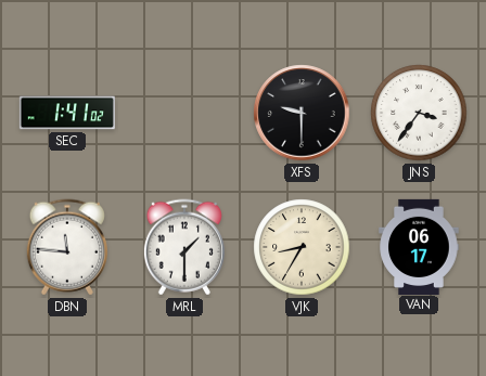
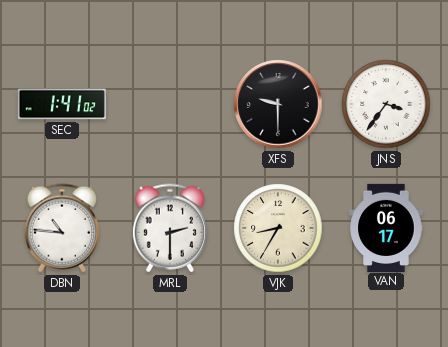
DBN: 11:46 -> 10:46 (62, 228)
MRL: 1:30 -> 2:30 (170, 228)
